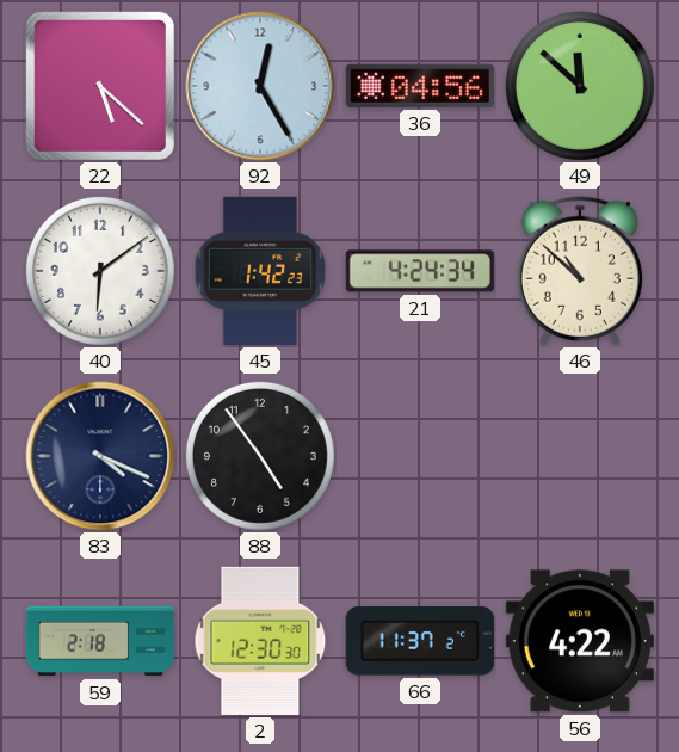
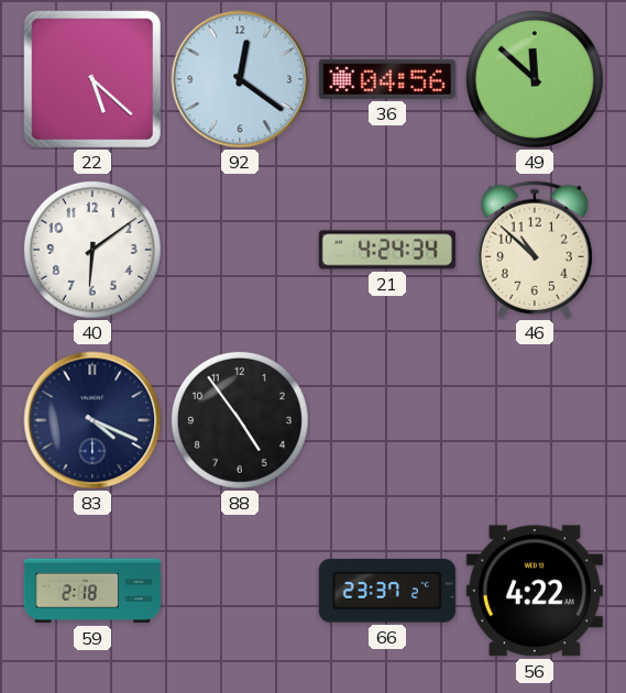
92: 12:25 -> 12:21 (240, 79)
45: 1:42 -> none (259, 271)
2: 12:30 -> none (260, 641)
66: 11:37 -> 23:37 (387, 591)
